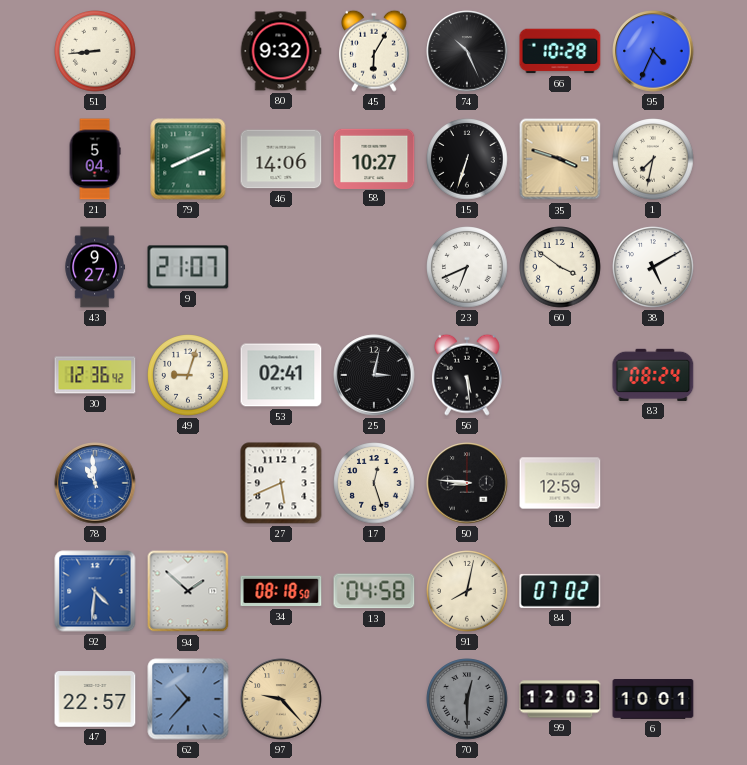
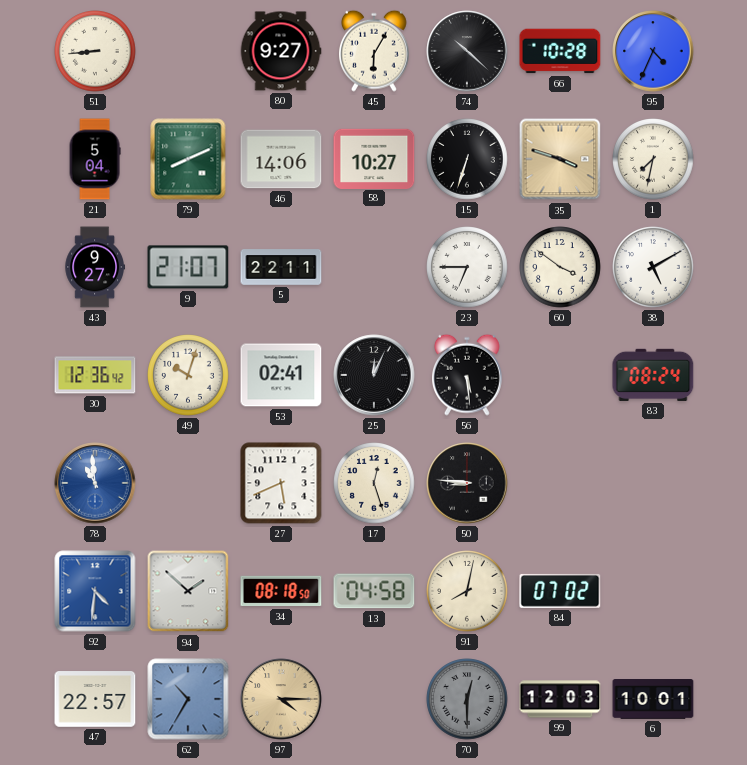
80: 9:32 -> 9:27 (281, 51)
74: 10:26 -> 10:22 (467, 51)
5: none -> 22:11 (281, 267)
23: 6:41 -> 6:45 (467, 267)
49: 9:03 -> 10:03 (188, 375)
25: 3:02 -> 12:04 (374, 375)
18: 12:59 -> none (560, 483)
62: 10:37 -> 10:35 (188, 699)
97: 9:23 -> 4:15 (281, 699)
